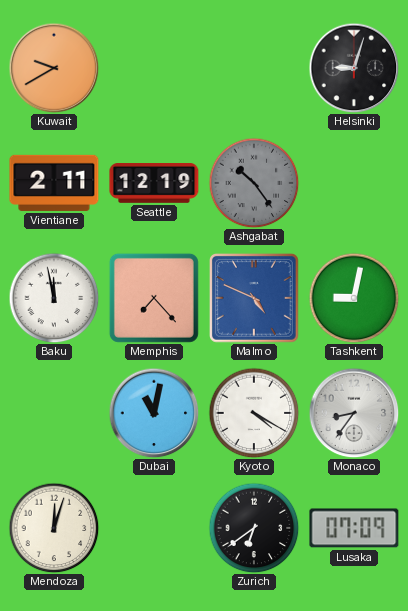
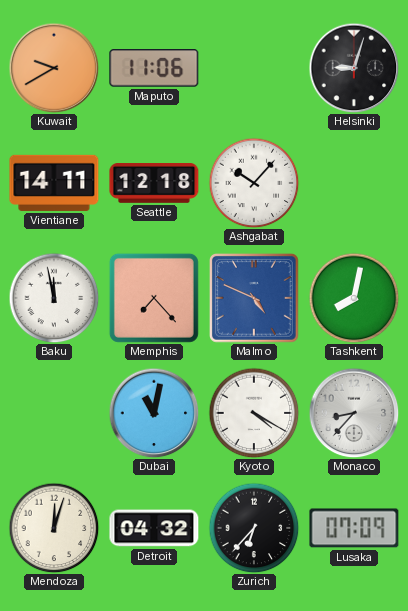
Maputo: none -> 11:06 (154, 68)
Vientiane: 2:11 -> 14:11 (54, 183)
Seattle: 12:19 -> 12:18 (154, 184)
Ashgabat: 10:24 -> 10:07 (254, 183)
Ashgabat dial: grey -> white (254, 183)
Tashkent: 9:02 -> 8:02 (354, 298)
Monaco: 8:36 -> 8:37 (354, 413)
Detroit: none -> 04:32 (154, 528)
Zurich: 6:39 -> 6:37 (254, 528)
